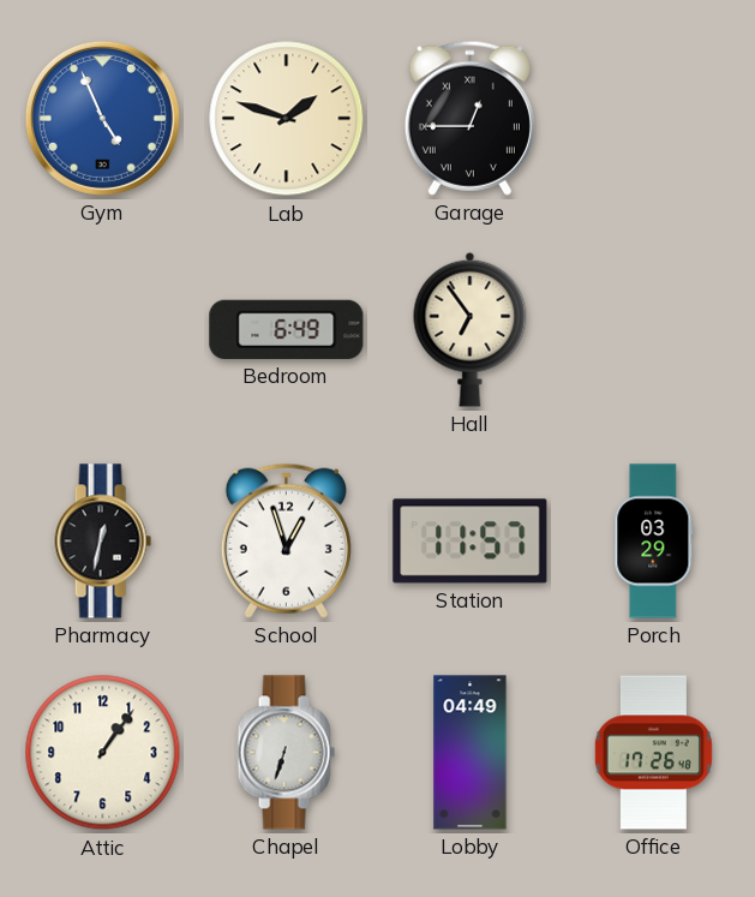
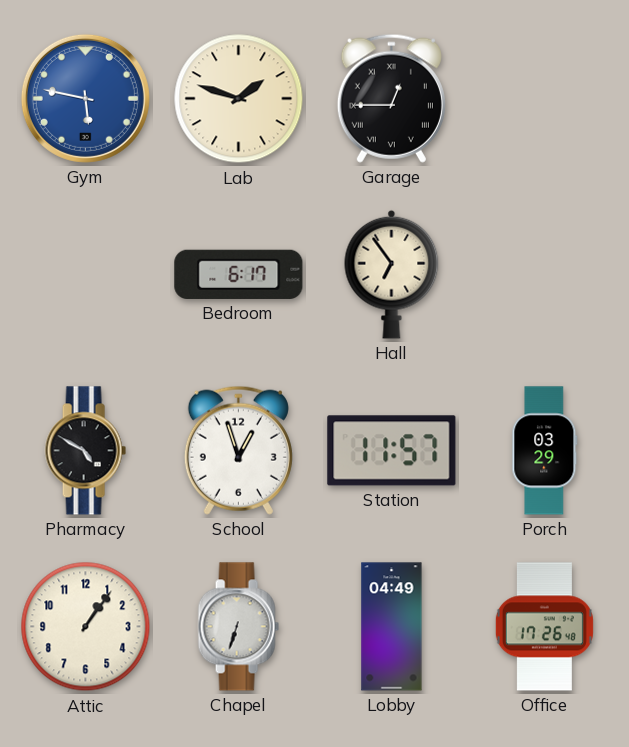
Gym: 4:56 -> 5:47 (85, 98)
Bedroom: 6:49 -> 6:17 (239, 274)
Pharmacy: 12:32 -> 4:50 (85, 451)
